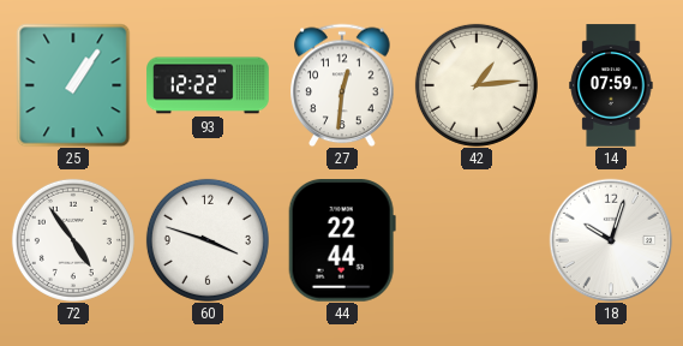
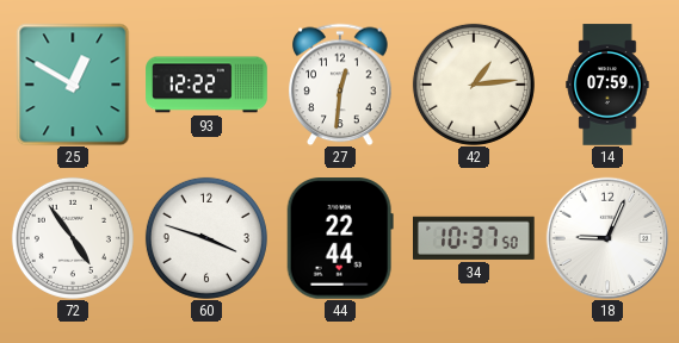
25: 1:06 -> 12:50 (73, 85)
34: none -> 10:37 (475, 238)
18: 10:03 -> 9:04 (607, 238)
